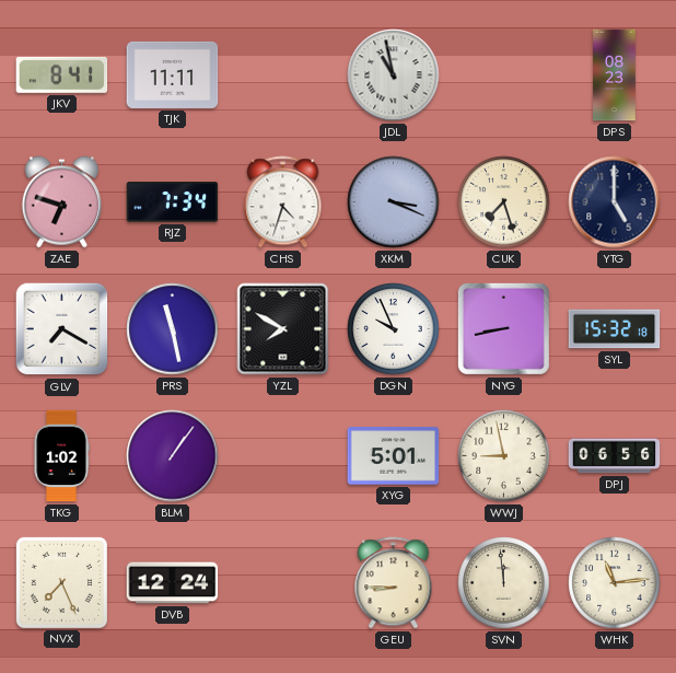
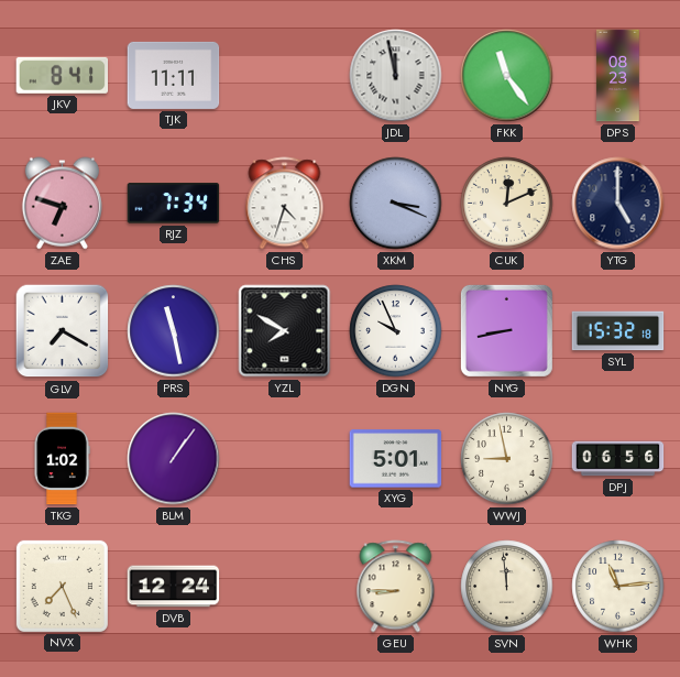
JDL: 10:58 -> 11:58 (396, 76)
FKK: none -> 11:24 (507, 76)
CUK: 7:27 -> 12:11 (507, 204)
